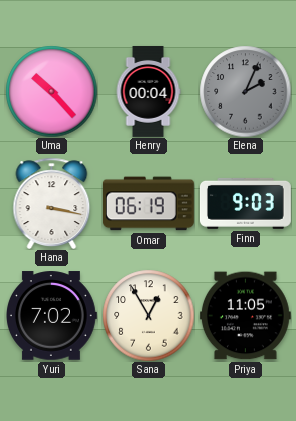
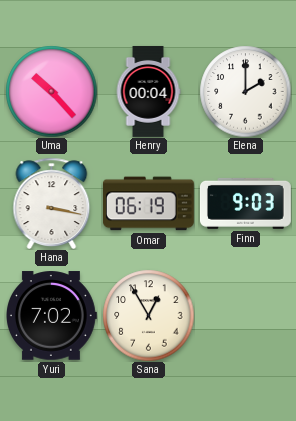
Elena: 2:04 -> 2:00 (245, 91)
Elena dial: grey -> white (245, 91)
Priya: 11:05 -> none (245, 316)
